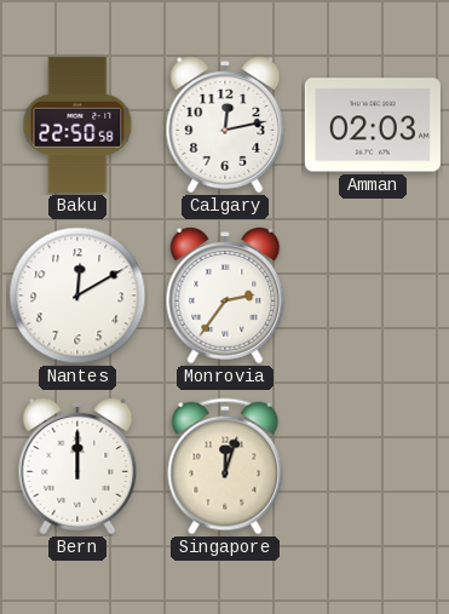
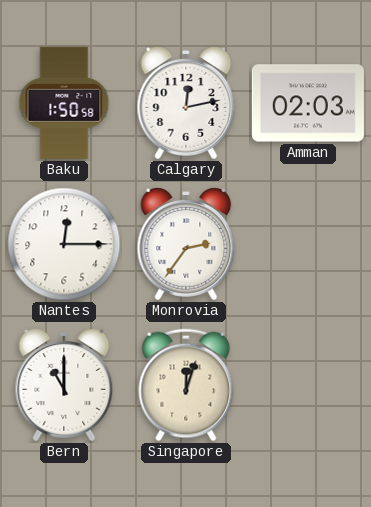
Baku: 22:50 -> 1:50 (64, 103)
Nantes: 12:10 -> 12:15 (64, 244)
Bern: 12:00 -> 11:00 (64, 386)
